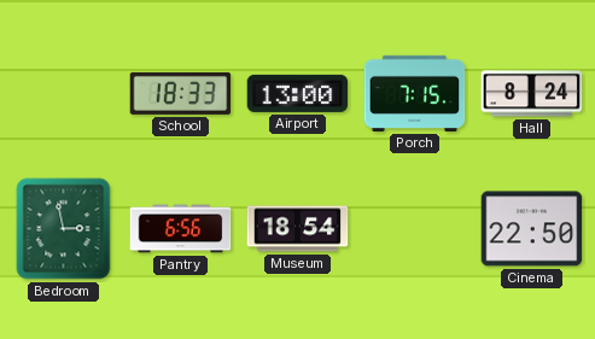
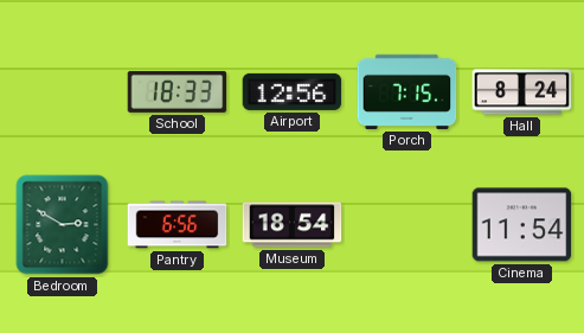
Airport: 13:00 -> 12:56 (293, 91)
Bedroom: 2:58 -> 2:50 (63, 225)
Cinema: 22:50 -> 11:54 (522, 225)
